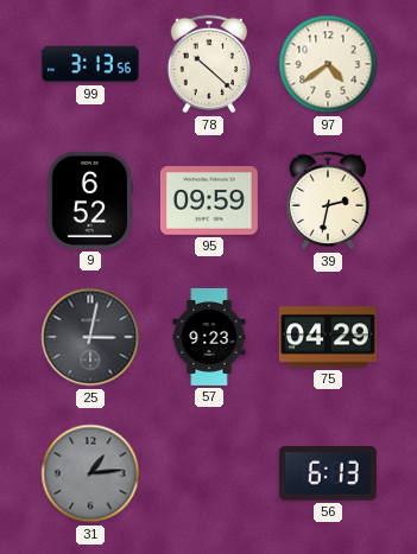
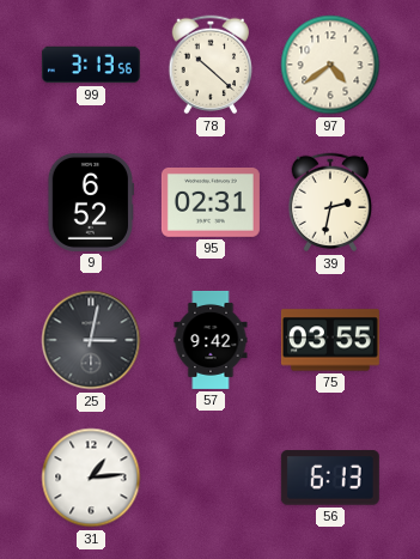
95: 09:59 -> 02:31 (211, 203)
57: 9:23 -> 9:42 (211, 340)
75: 04:29 -> 03:55 (330, 340)
31 dial: grey -> white (91, 478)
